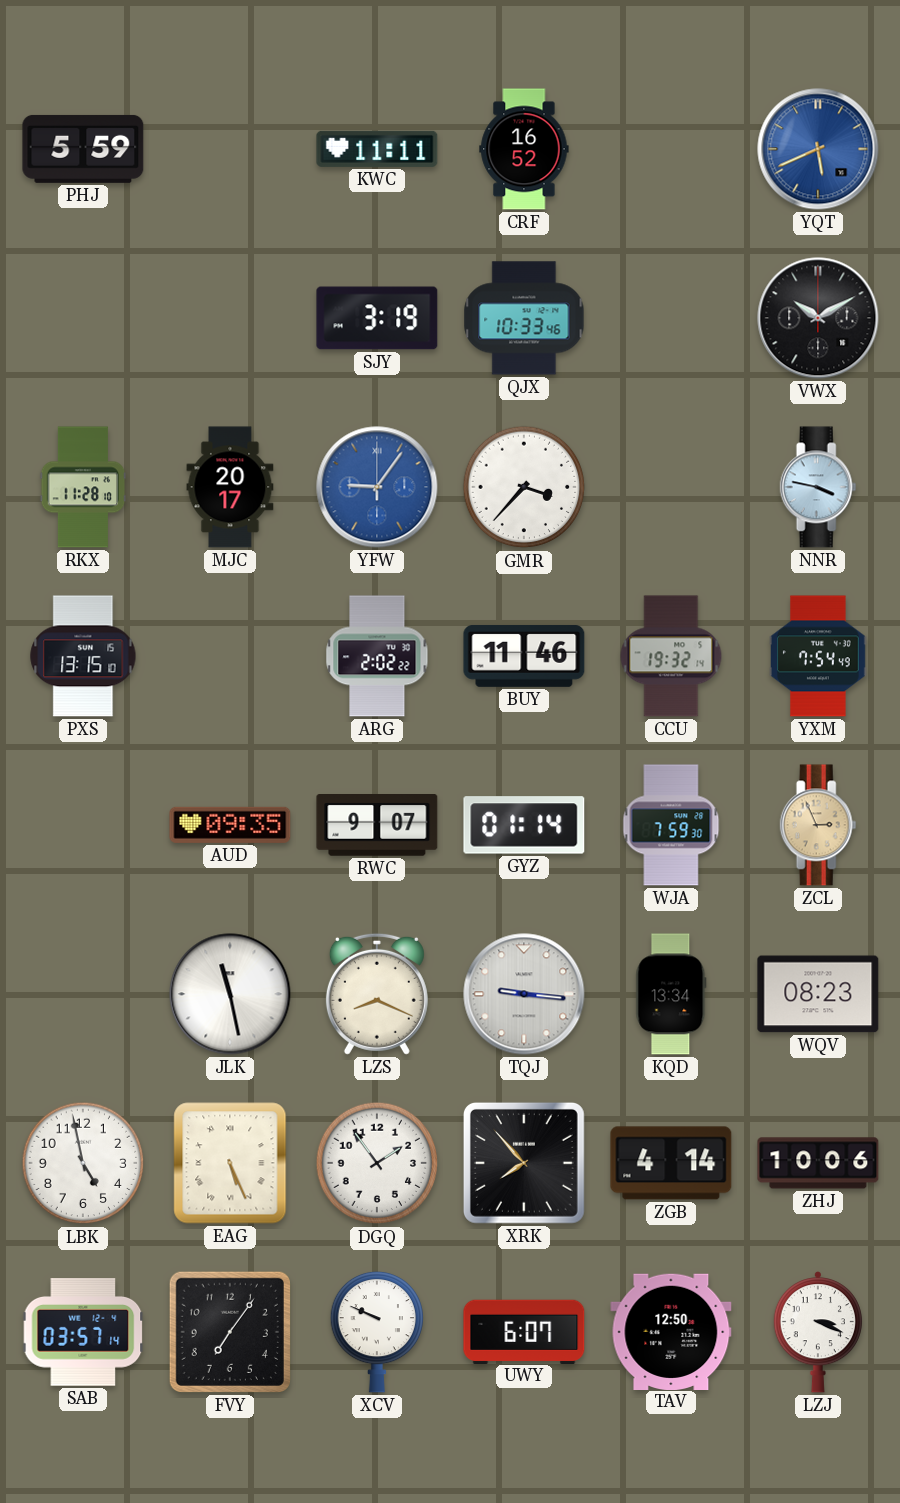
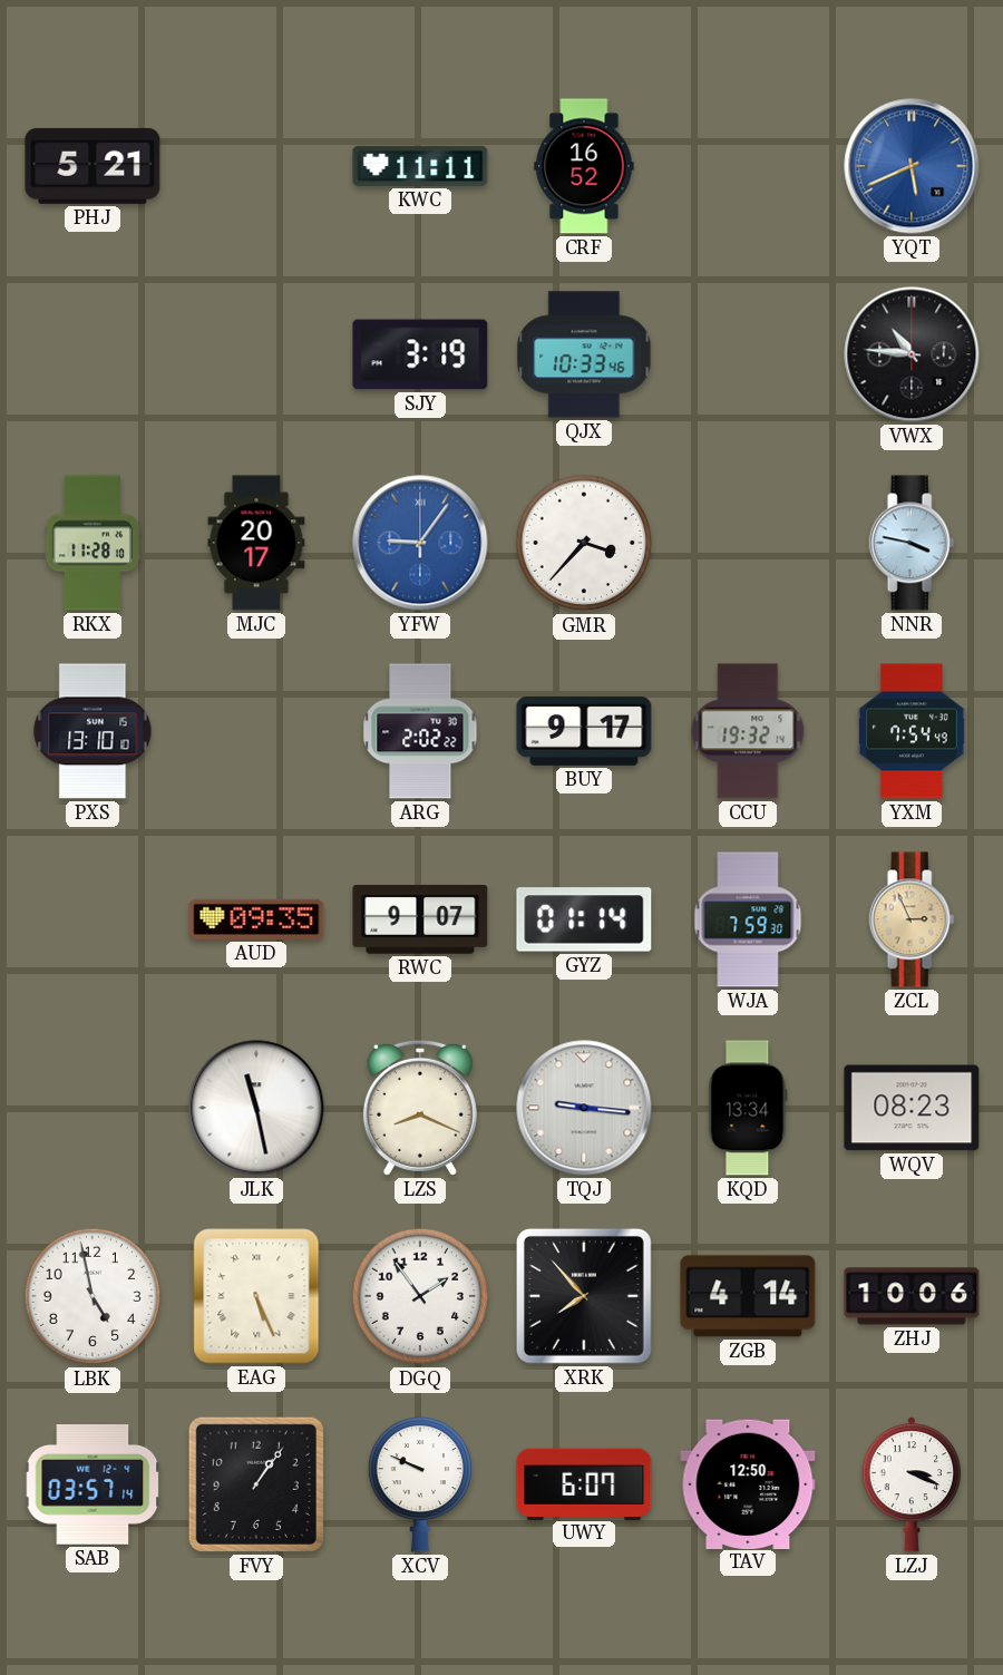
PHJ: 5:59 -> 5:21 (92, 166)
VWX: 10:10 -> 10:46 (912, 354)
PXS: 13:15 -> 13:10 (92, 731)
BUY: 11:46 -> 9:17 (584, 731)
FVY: 7:06 -> 1:06 (256, 1484)
